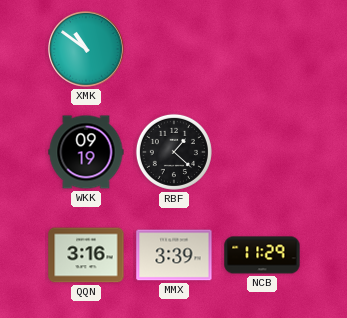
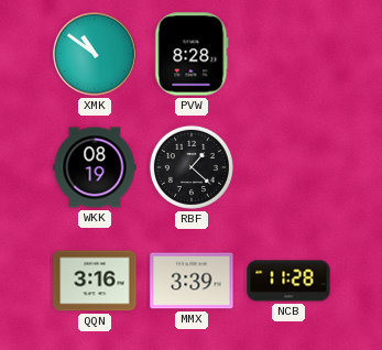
PVW: none -> 8:28 (192, 54)
WKK: 09:19 -> 08:19 (95, 167)
NCB: 11:29 -> 11:28 (288, 281)
